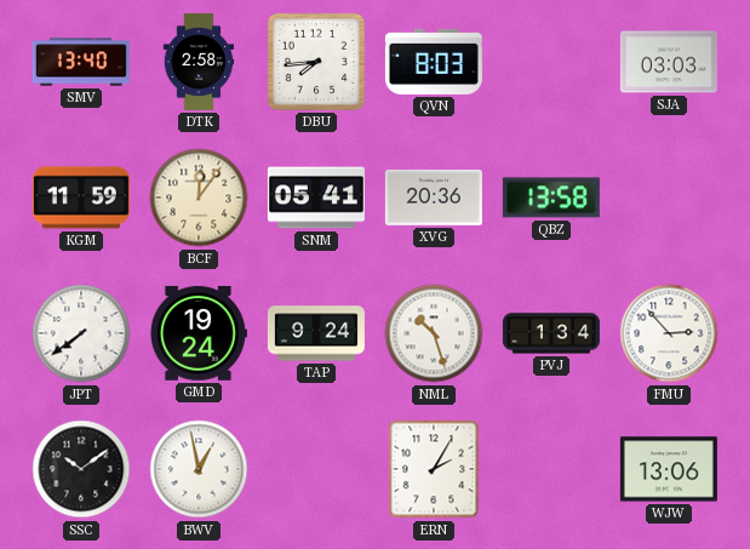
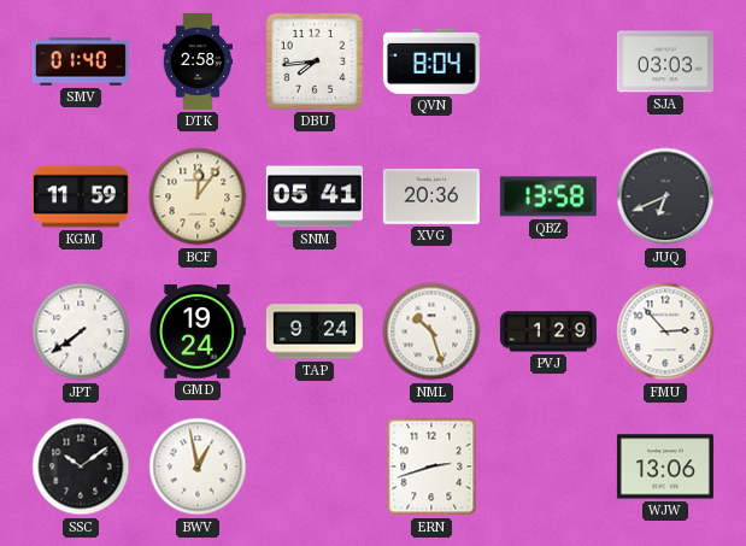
SMV: 13:40 -> 01:40 (81, 61)
QVN: 8:03 -> 8:04 (431, 61)
JUQ: none -> 6:41 (665, 196)
PVJ: 1:34 -> 1:29 (548, 331)
ERN: 2:05 -> 2:42 (431, 466)
